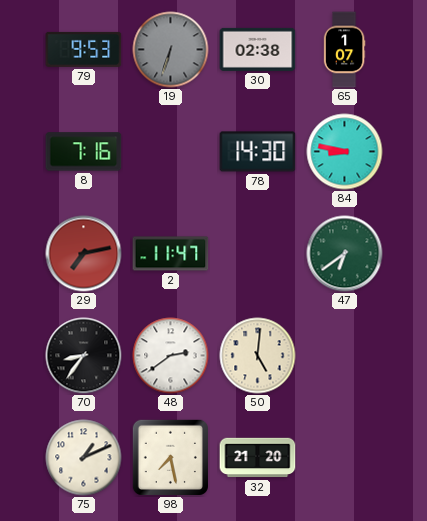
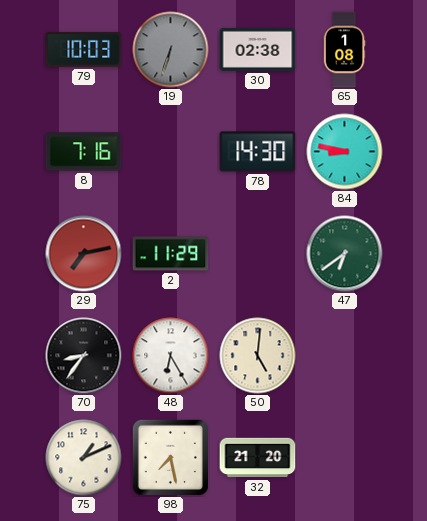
79: 9:53 -> 10:03 (84, 49)
65: 1:07 -> 1:08 (344, 50)
2: 11:47 -> 11:29 (171, 254)
48: 2:39 -> 6:25 (171, 356)
